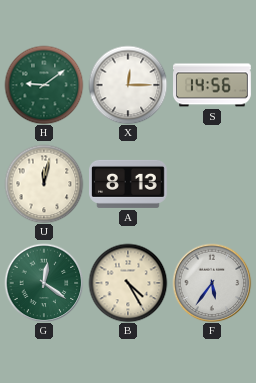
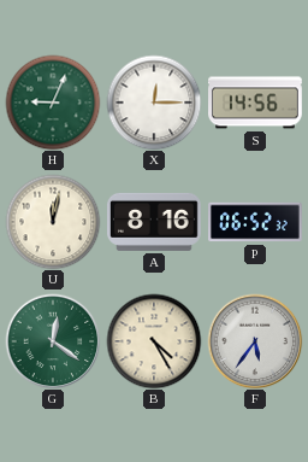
H: 9:09 -> 9:04 (53, 103)
A: 8:13 -> 8:16 (155, 222)
P: none -> 06:52 (256, 222)
